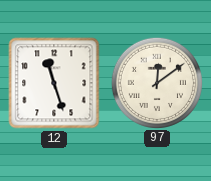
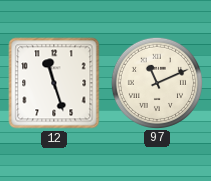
97: 12:09 -> 11:11 (156, 82)
